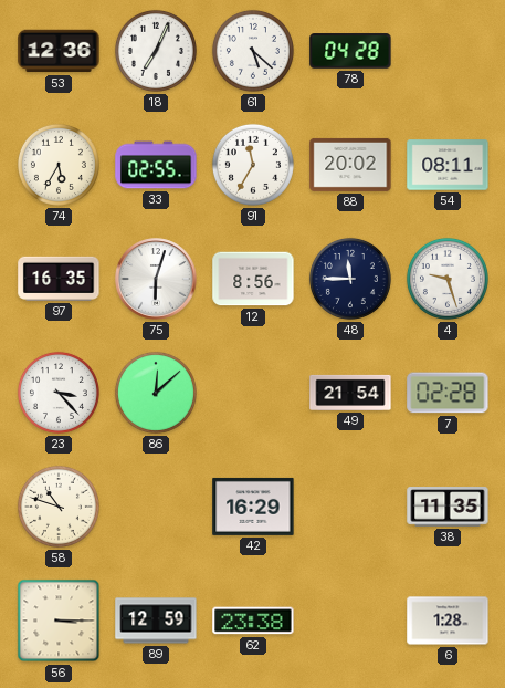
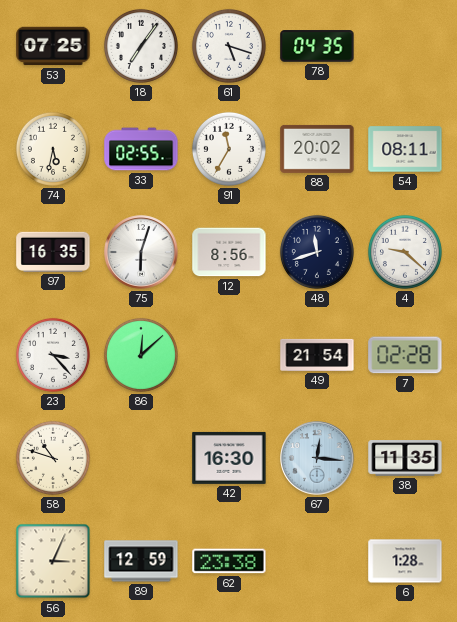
53: 12:36 -> 07:25 (53, 46)
18: 7:04 -> 7:06 (141, 46)
61: 5:22 -> 5:18 (229, 46)
78: 04:28 -> 04:35 (317, 46)
74: 5:35 -> 5:32 (53, 149)
48: 11:45 -> 11:42 (317, 252)
4: 9:27 -> 9:22 (405, 252)
42: 16:29 -> 16:30 (229, 458)
67: none -> 12:16 (317, 458)
56: 3:15 -> 3:04 (53, 561)
